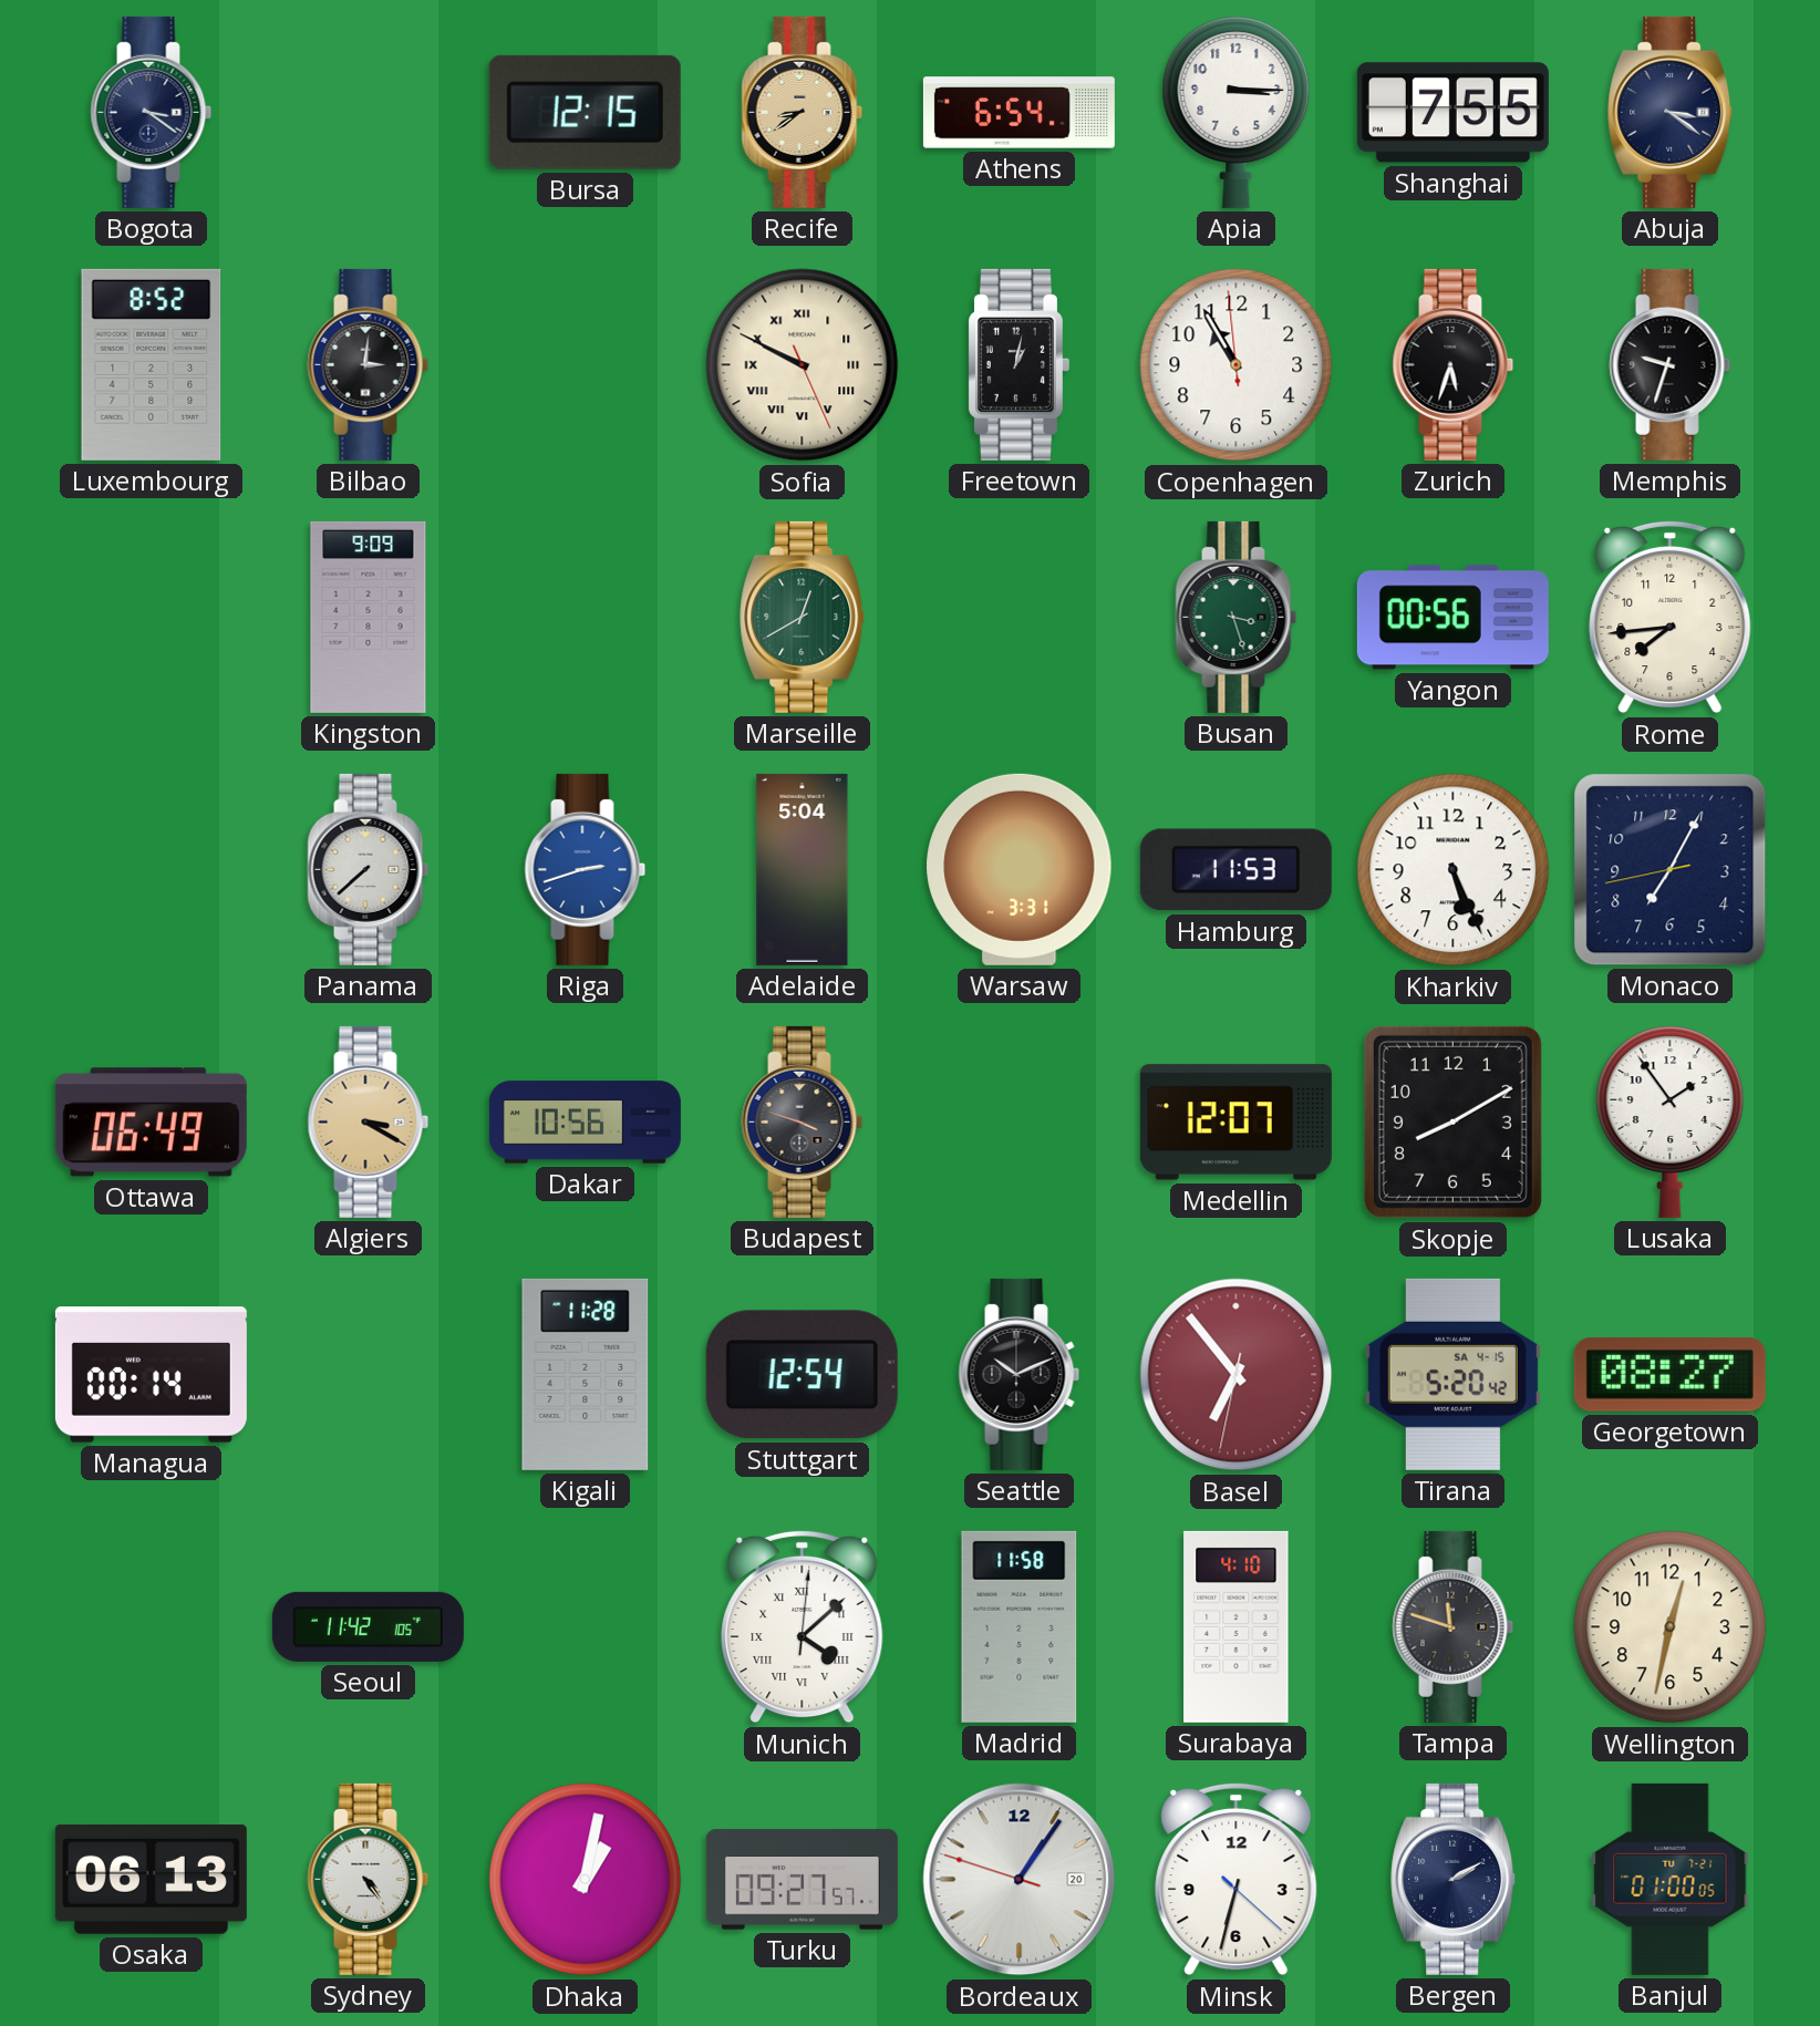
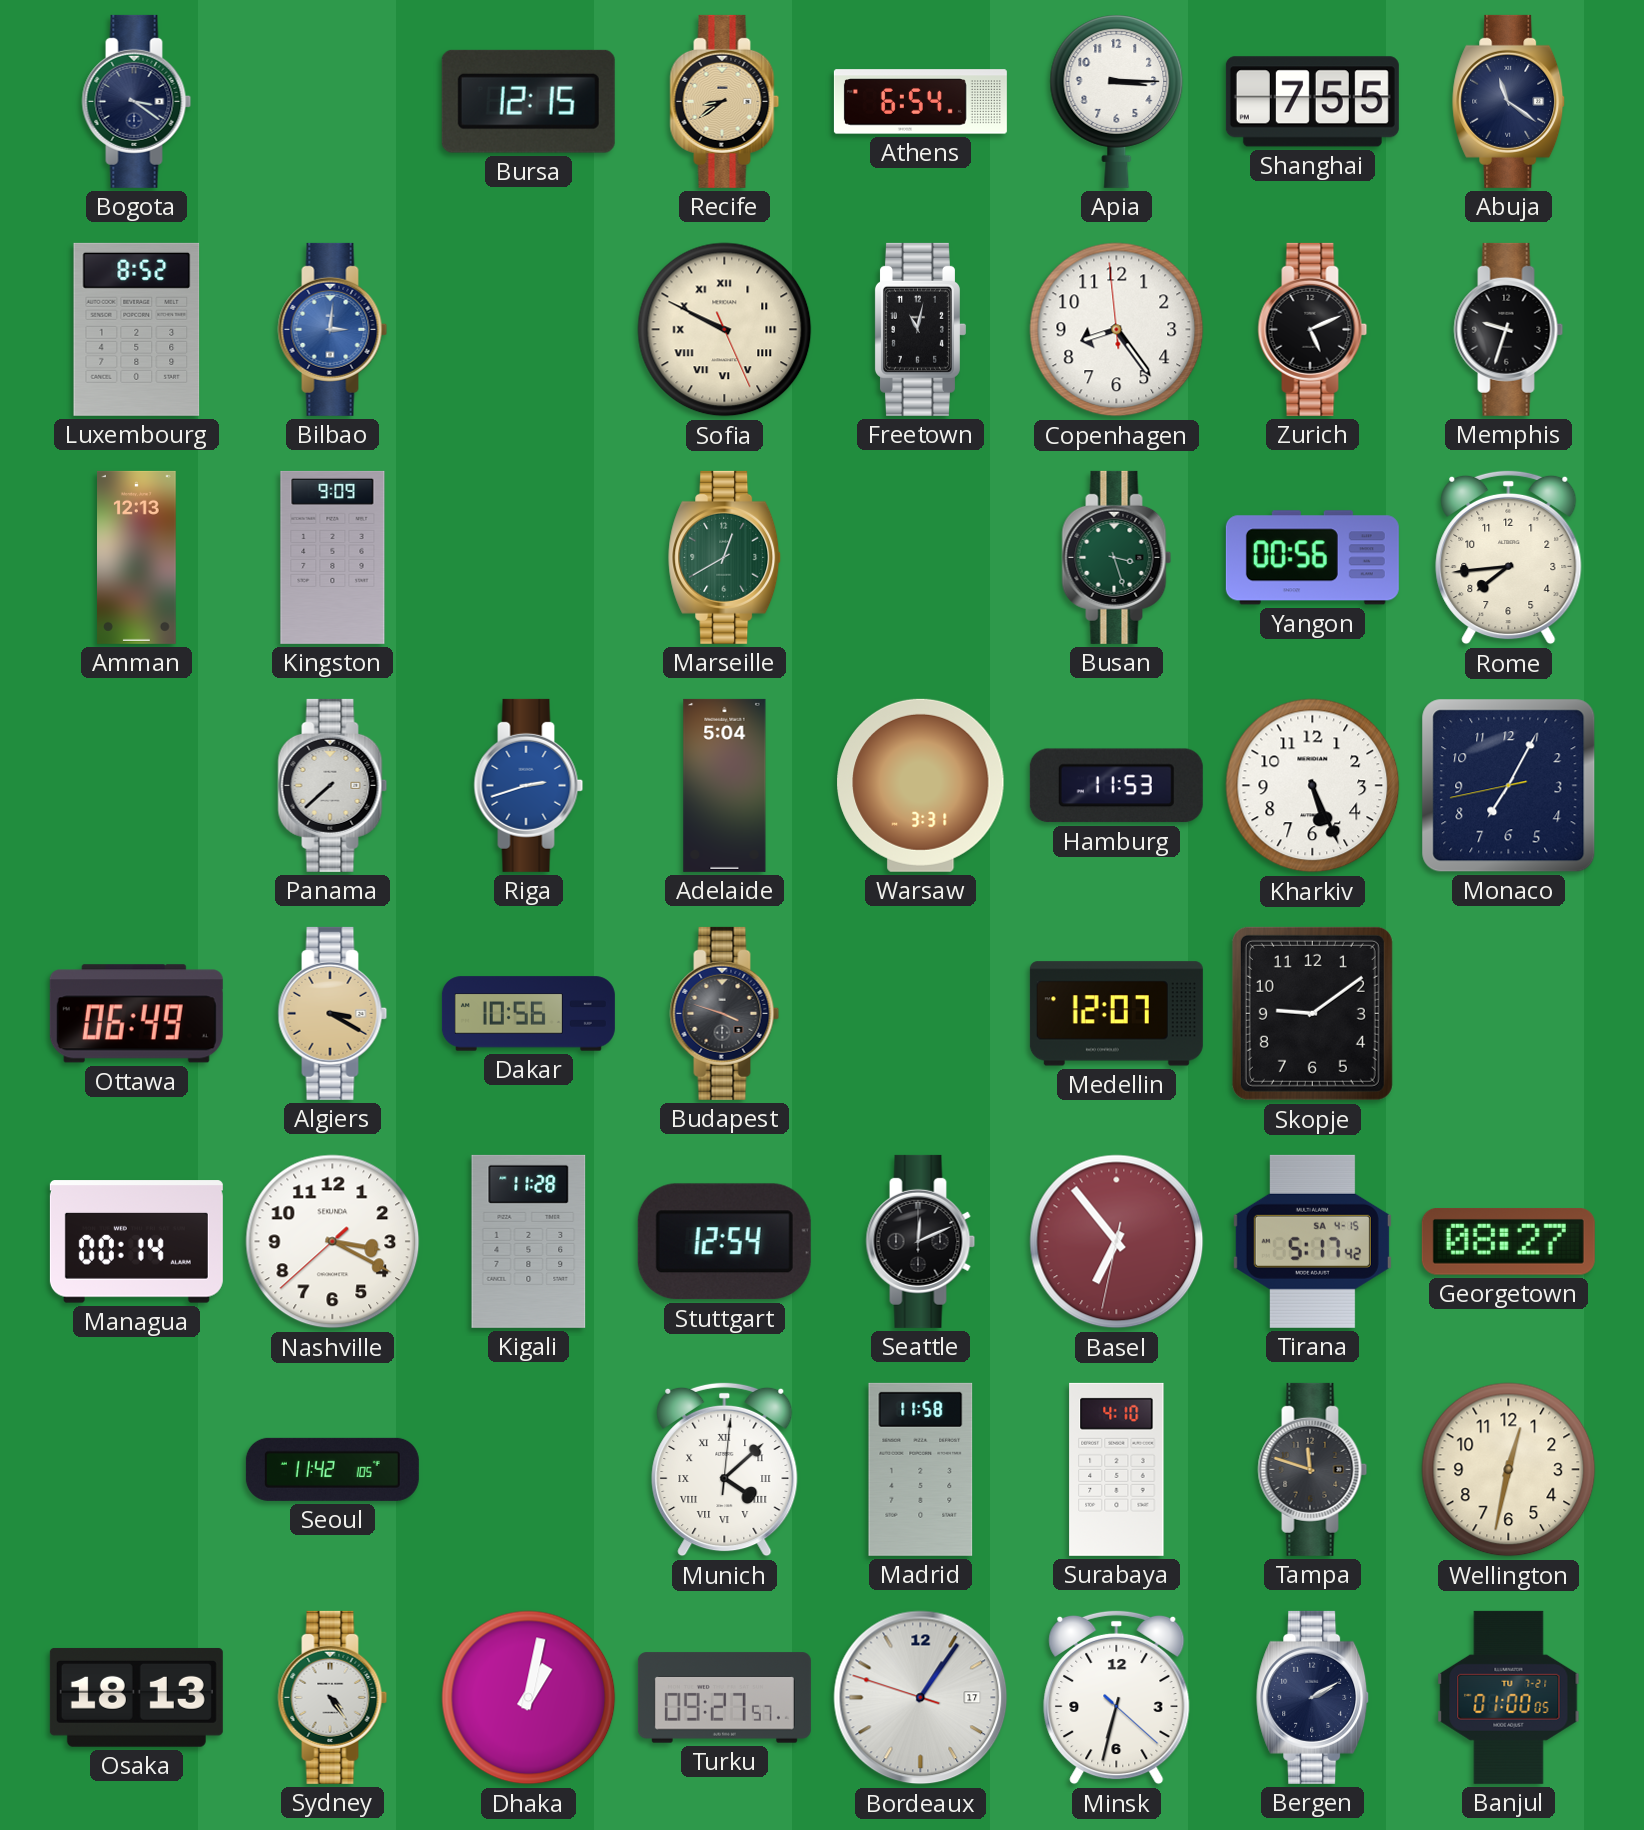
Abuja: 3:21 -> 11:21 (1509, 101)
Bilbao dial: black -> blue (333, 329)
Freetown: 1:02 -> 11:02 (920, 329)
Copenhagen: 10:54 -> 8:23 (1117, 330)
Zurich: 5:33 -> 5:11 (1313, 329)
Amman: none -> 12:13 (137, 557)
Skopje: 8:10 -> 9:09 (1312, 1013)
Lusaka: 1:54 -> none (1671, 1121)
Nashville: none -> 3:19 (333, 1242)
Seattle: 10:11 -> 12:11 (921, 1241)
Tirana: 5:20 -> 5:17 (1312, 1241)
Osaka: 06:13 -> 18:13 (136, 1697)
Bordeaux date: 20 -> 17 (921, 1698)
